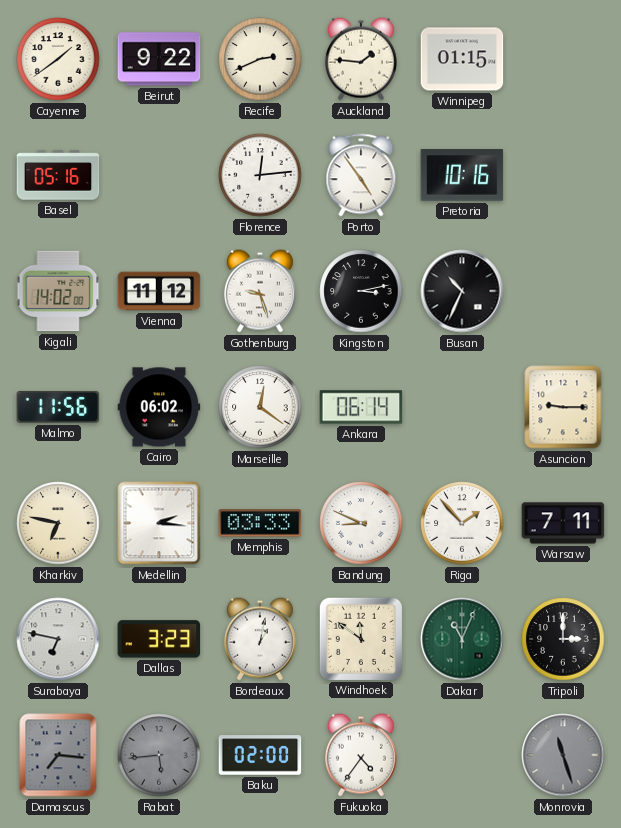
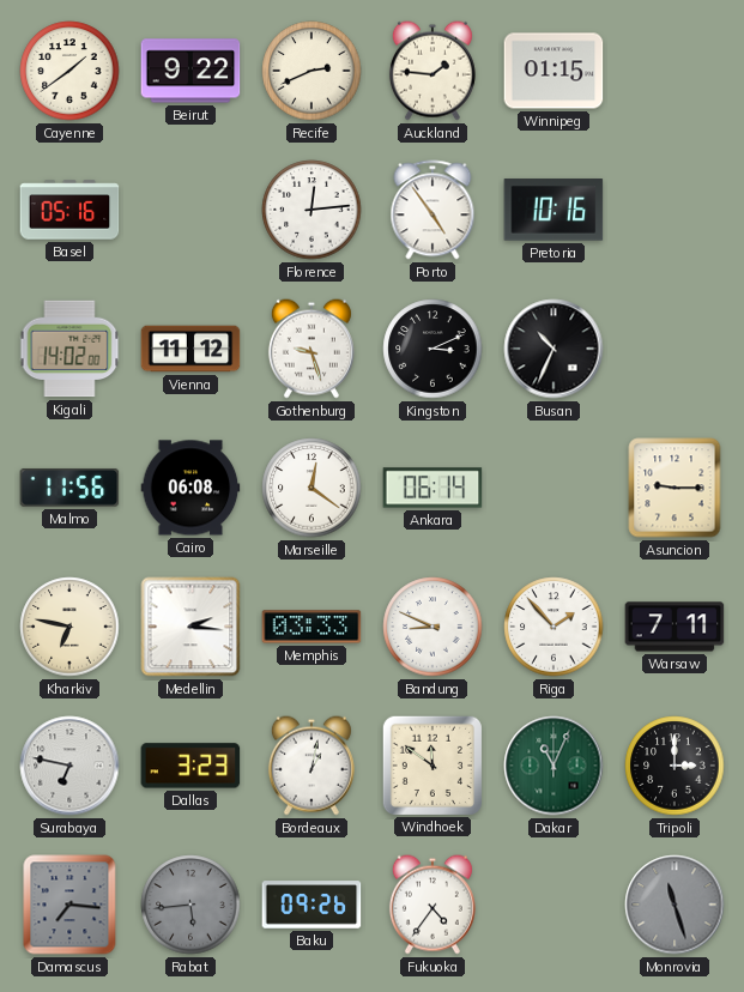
Kingston: 3:13 -> 3:11 (433, 349)
Cairo: 06:02 -> 06:08 (190, 488)
Baku: 02:00 -> 09:26 (311, 905)
